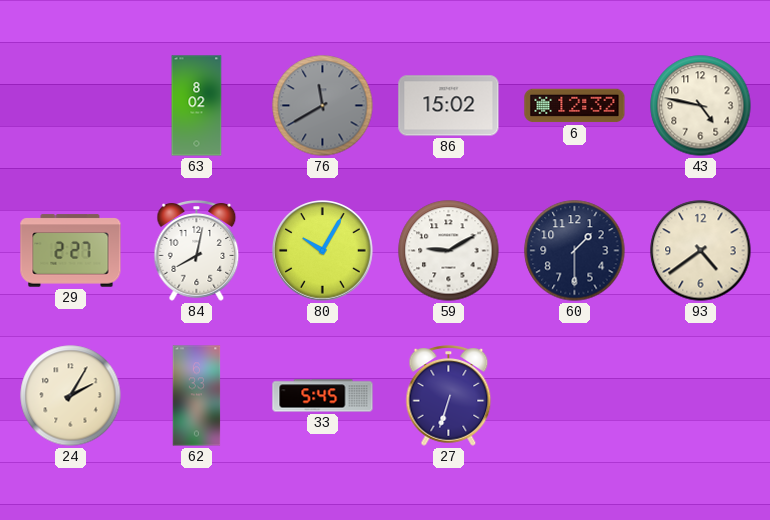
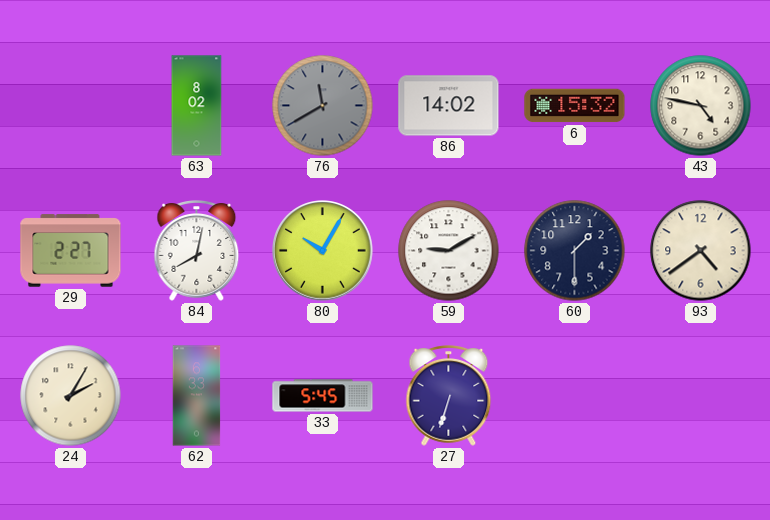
86: 15:02 -> 14:02 (449, 106)
6: 12:32 -> 15:32 (575, 106)
